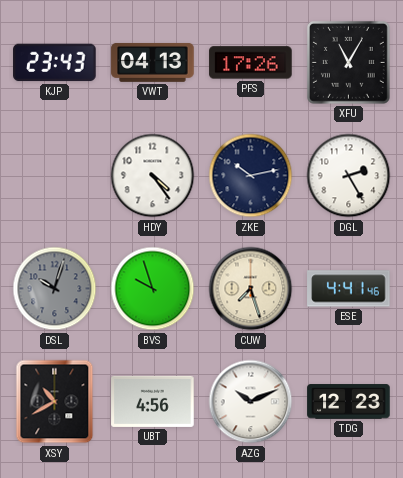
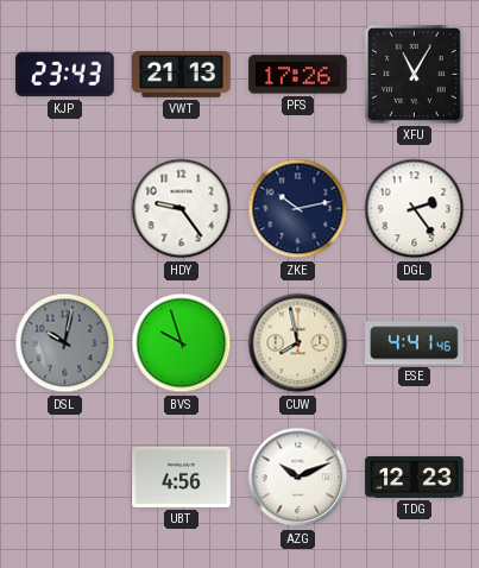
VWT: 04:13 -> 21:13 (182, 74)
HDY: 4:24 -> 9:24 (182, 209)
DGL: 2:25 -> 2:24 (415, 209)
DSL: 10:03 -> 10:02 (65, 343)
CUW: 7:27 -> 7:58 (298, 343)
XSY: 10:40 -> none (55, 402)
